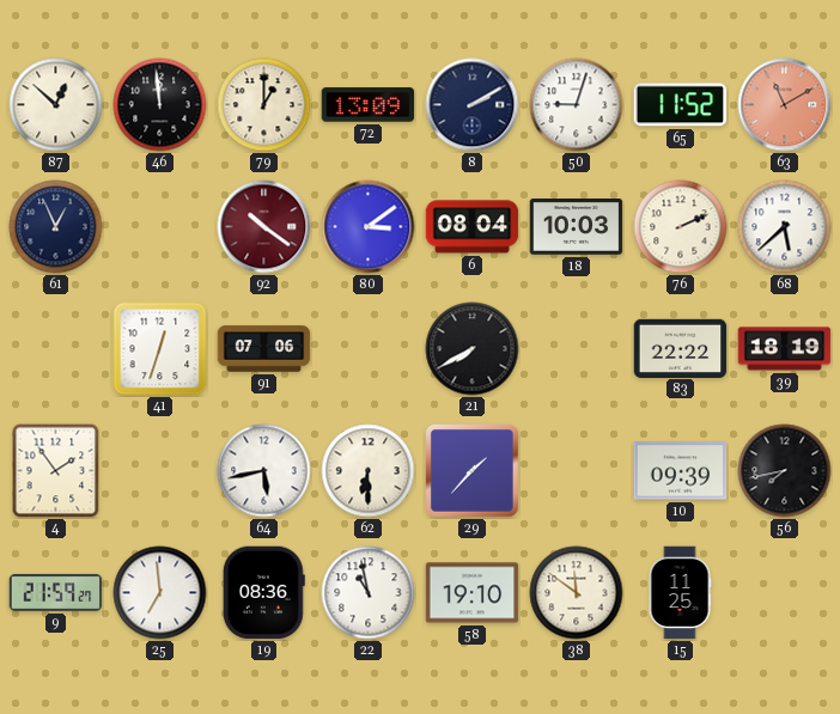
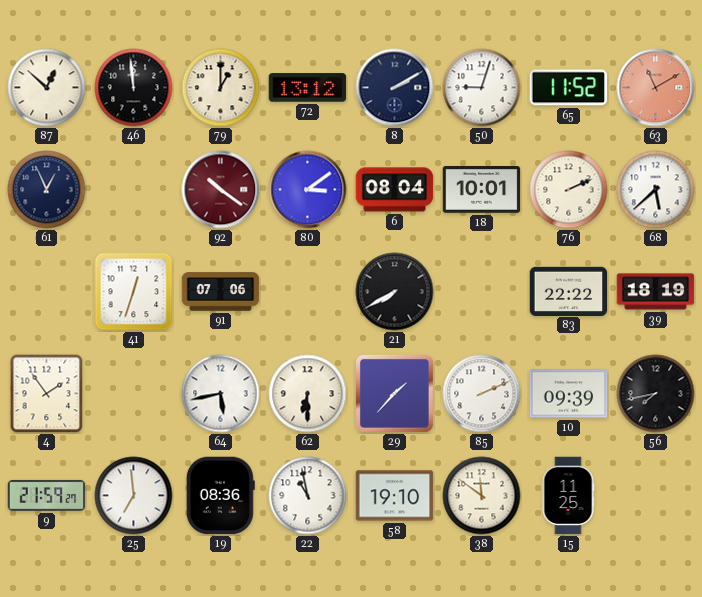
72: 13:09 -> 13:12 (308, 88)
18: 10:03 -> 10:01 (482, 190)
85: none -> 2:11 (482, 394)
